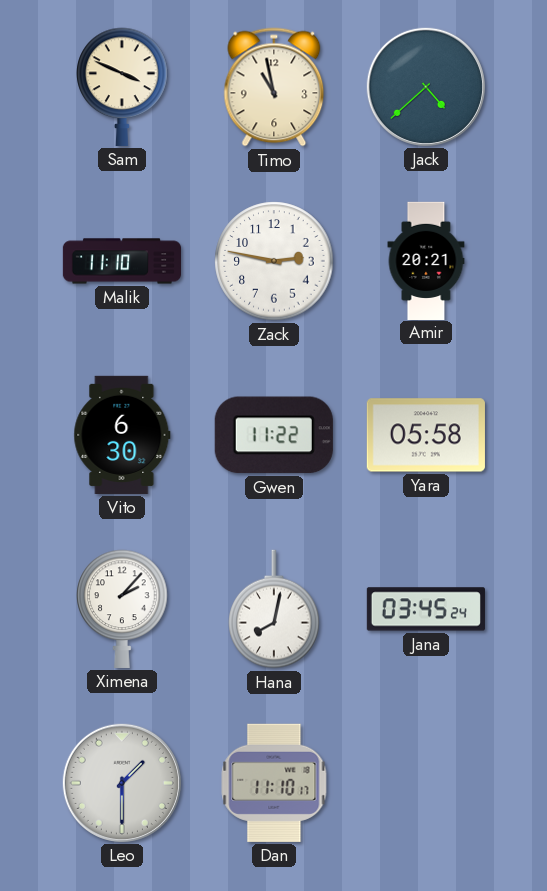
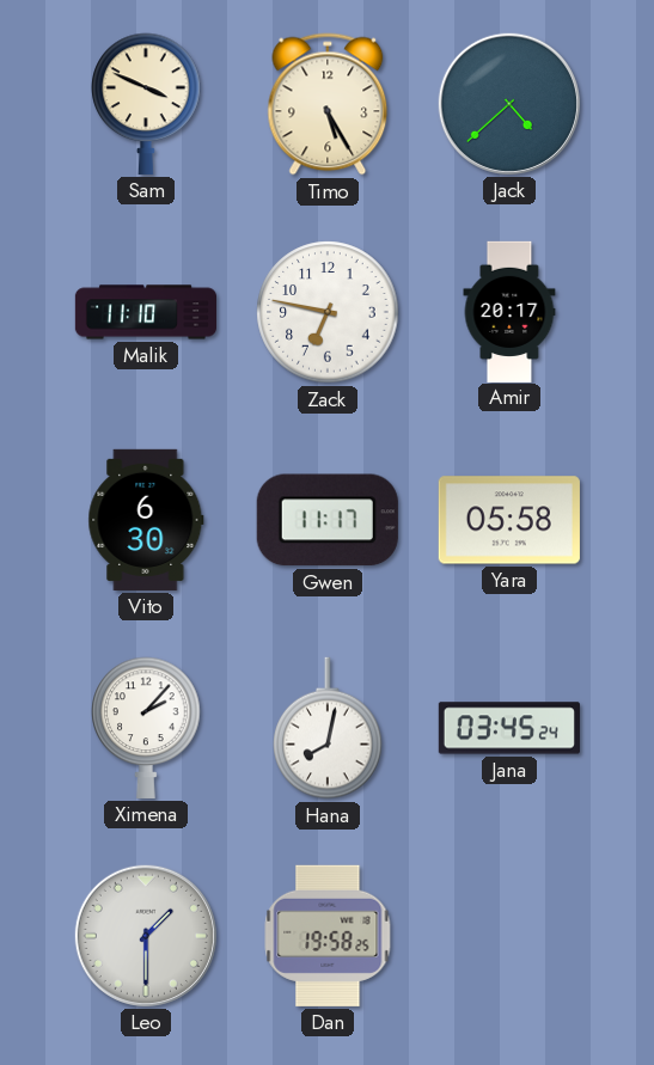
Timo: 10:58 -> 5:25 (328, 104)
Zack: 2:47 -> 6:47 (328, 312)
Amir: 20:21 -> 20:17 (509, 311)
Gwen: 11:22 -> 11:17 (328, 520)
Dan: 11:10 -> 19:58 (328, 936)
